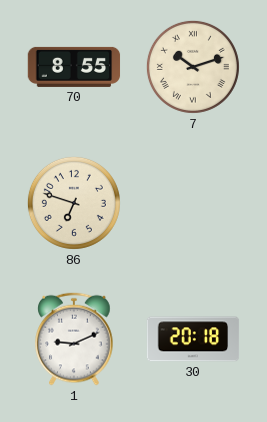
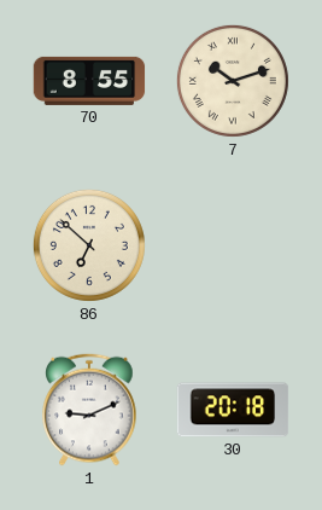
86: 6:48 -> 6:52 (89, 245)
